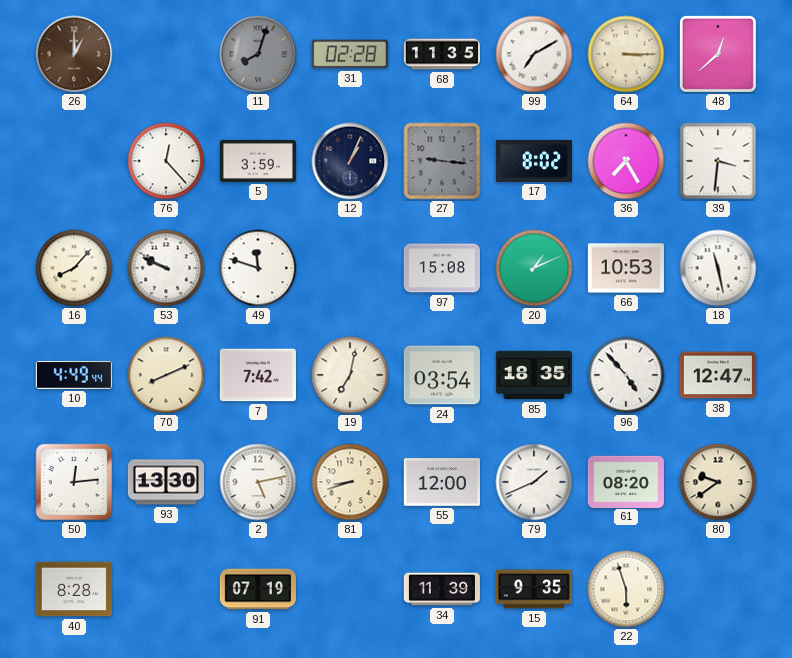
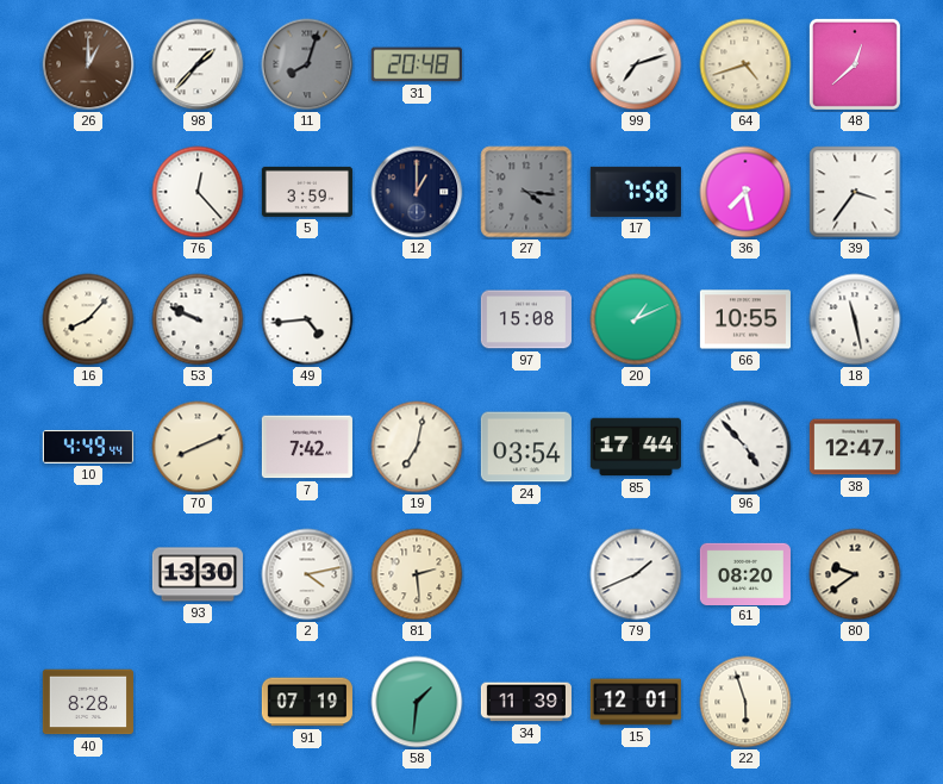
98: none -> 1:37 (198, 64)
31: 02:28 -> 20:48 (417, 64)
68: 11:35 -> none (441, 54)
99: 7:10 -> 7:12 (636, 64)
64: 3:15 -> 4:42 (745, 64)
12: 1:04 -> 1:00 (417, 192)
27: 9:16 -> 4:16 (526, 192)
17: 8:02 -> 7:58 (636, 192)
36: 7:25 -> 7:28 (745, 192)
39: 3:31 -> 3:36 (855, 192)
49: 11:48 -> 4:44 (307, 319)
66: 10:53 -> 10:55 (745, 319)
85: 18:35 -> 17:44 (636, 447)
50: 12:14 -> none (74, 482)
2: 5:13 -> 4:13 (307, 574)
81: 8:42 -> 2:29 (417, 574)
55: 12:00 -> none (442, 482)
58: none -> 1:31 (417, 702)
15: 9:35 -> 12:01 (636, 702)
